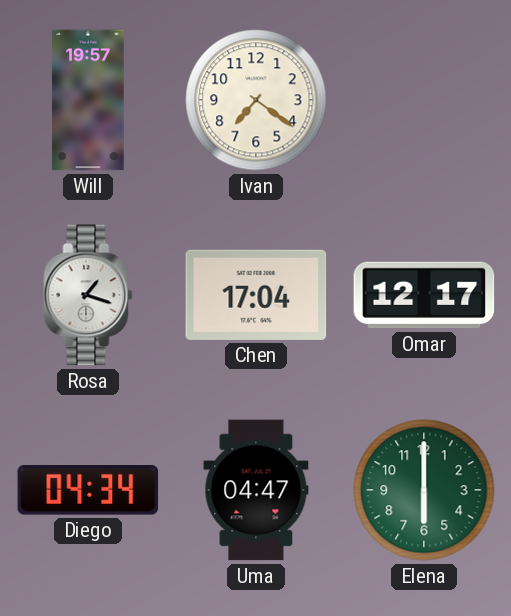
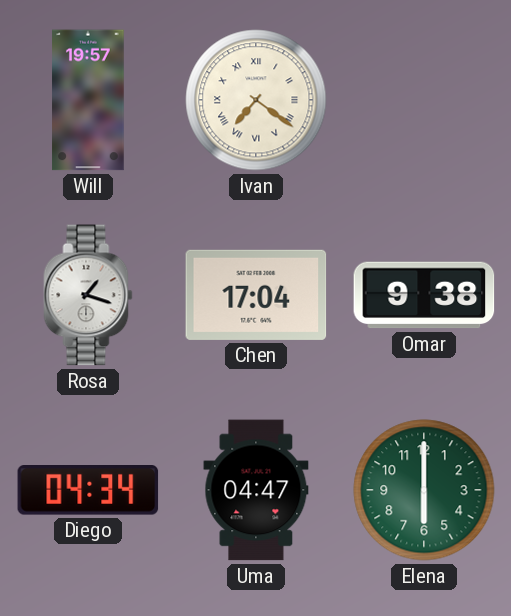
Ivan numerals: Arabic -> Roman (256, 100)
Omar: 12:17 -> 9:38 (424, 295)
